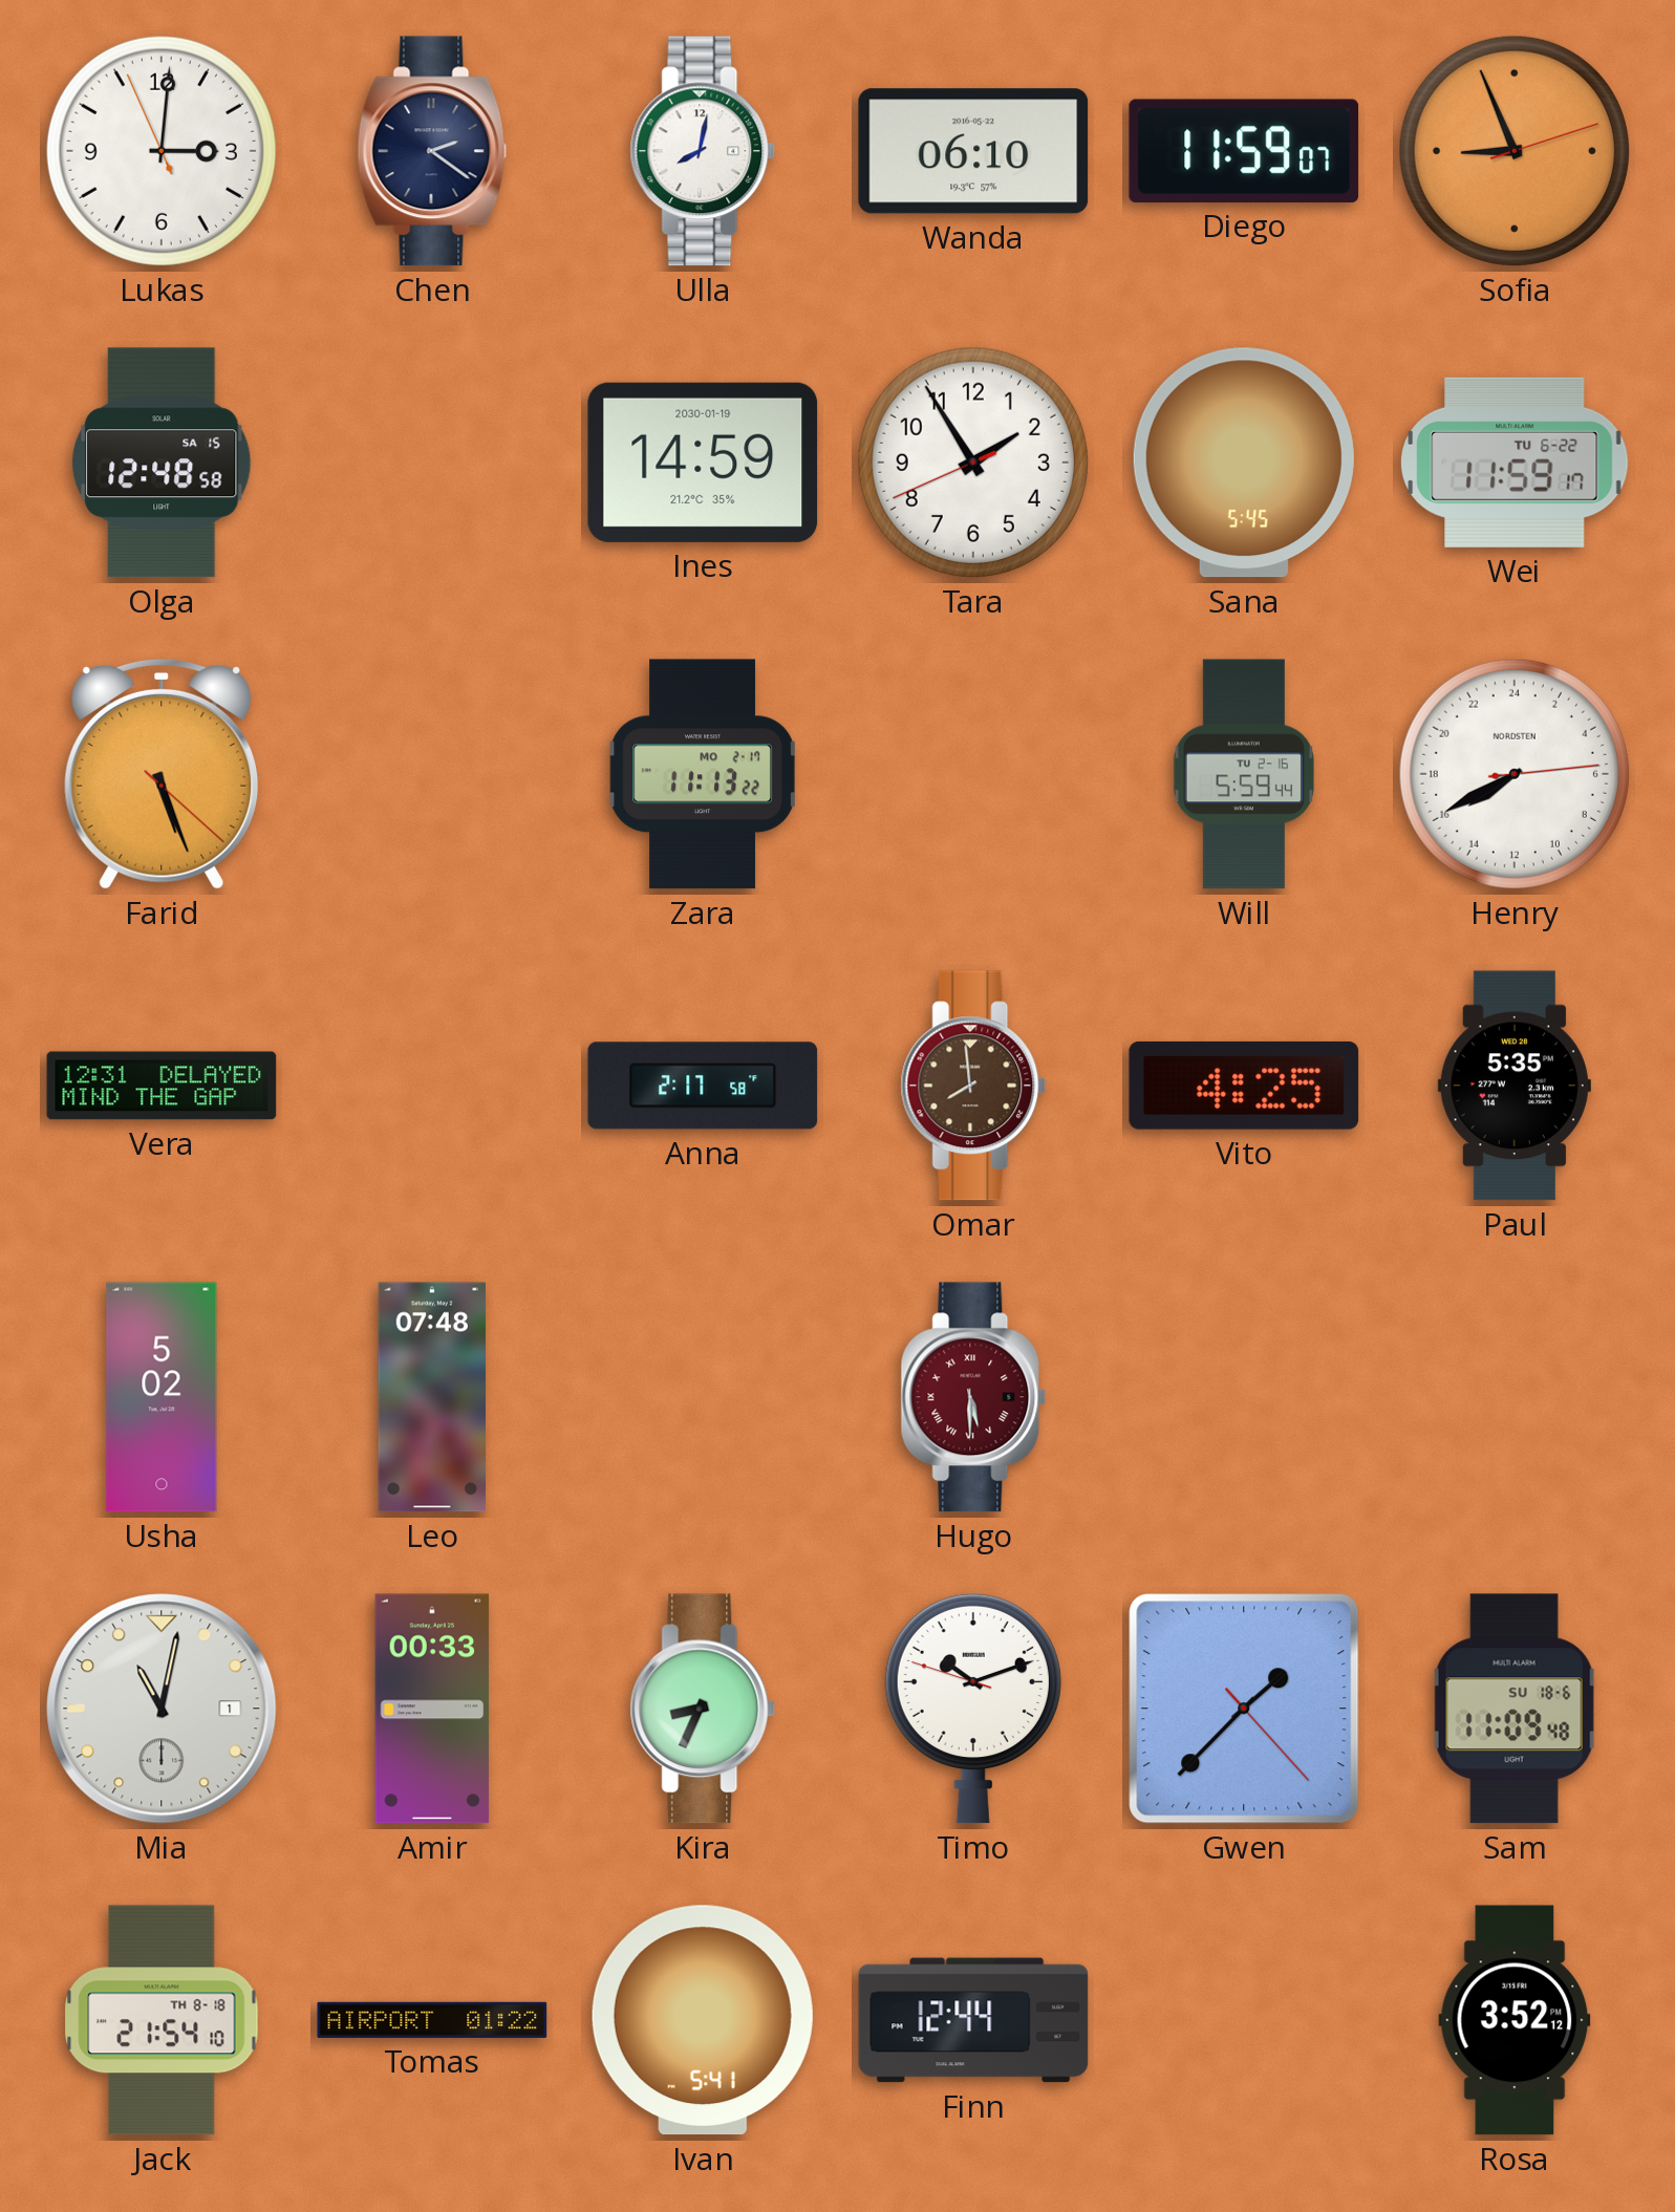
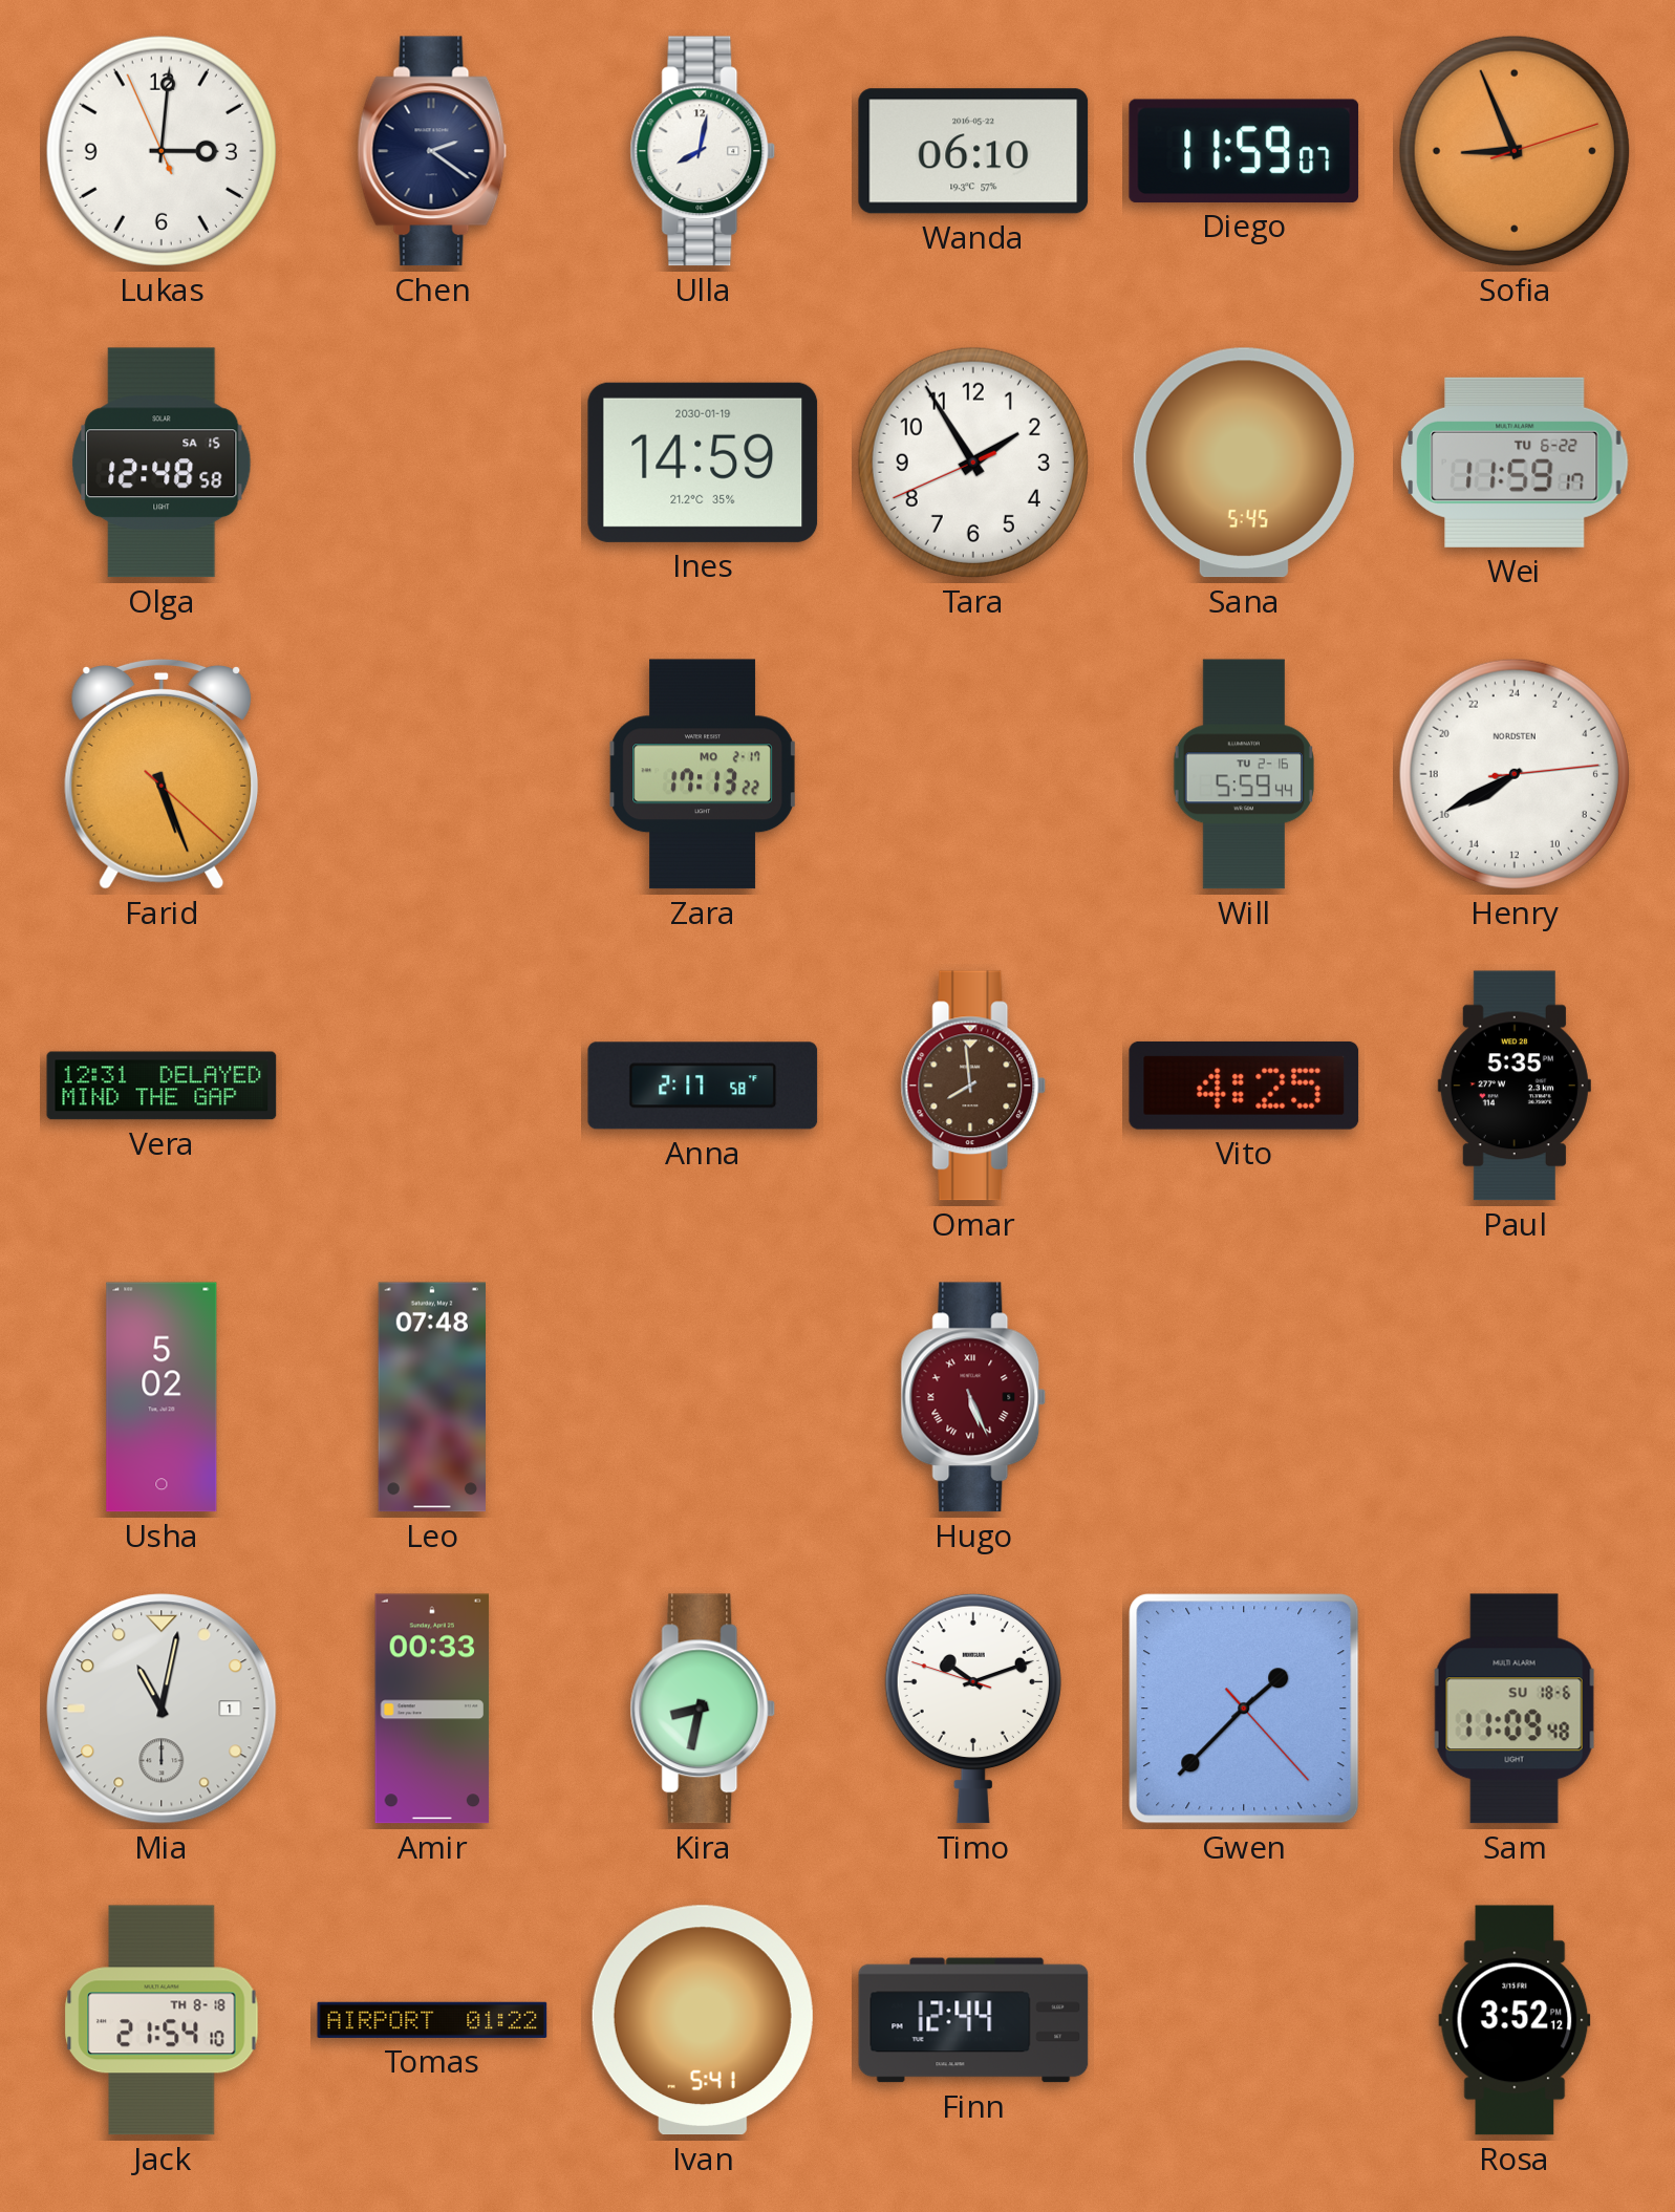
Zara: 11:13 -> 17:13 (703, 774)
Hugo: 5:30 -> 5:26 (973, 1397)
Kira: 8:34 -> 8:32 (703, 1709)
